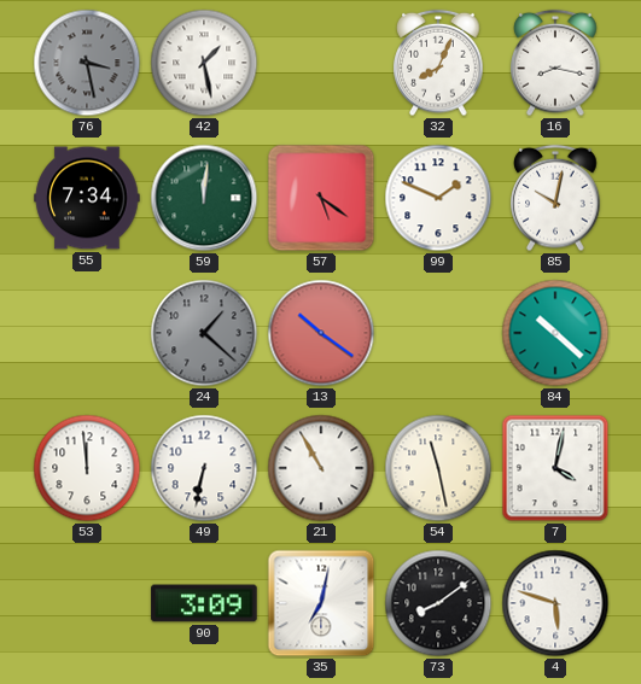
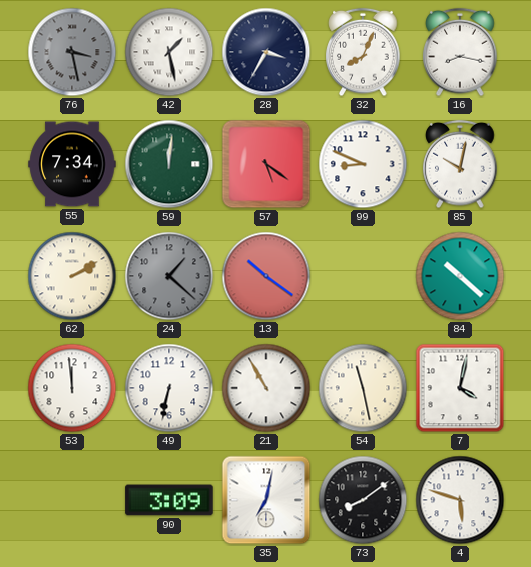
28: none -> 3:35 (266, 52)
99: 1:49 -> 8:49 (363, 164)
62: none -> 2:10 (72, 276)
